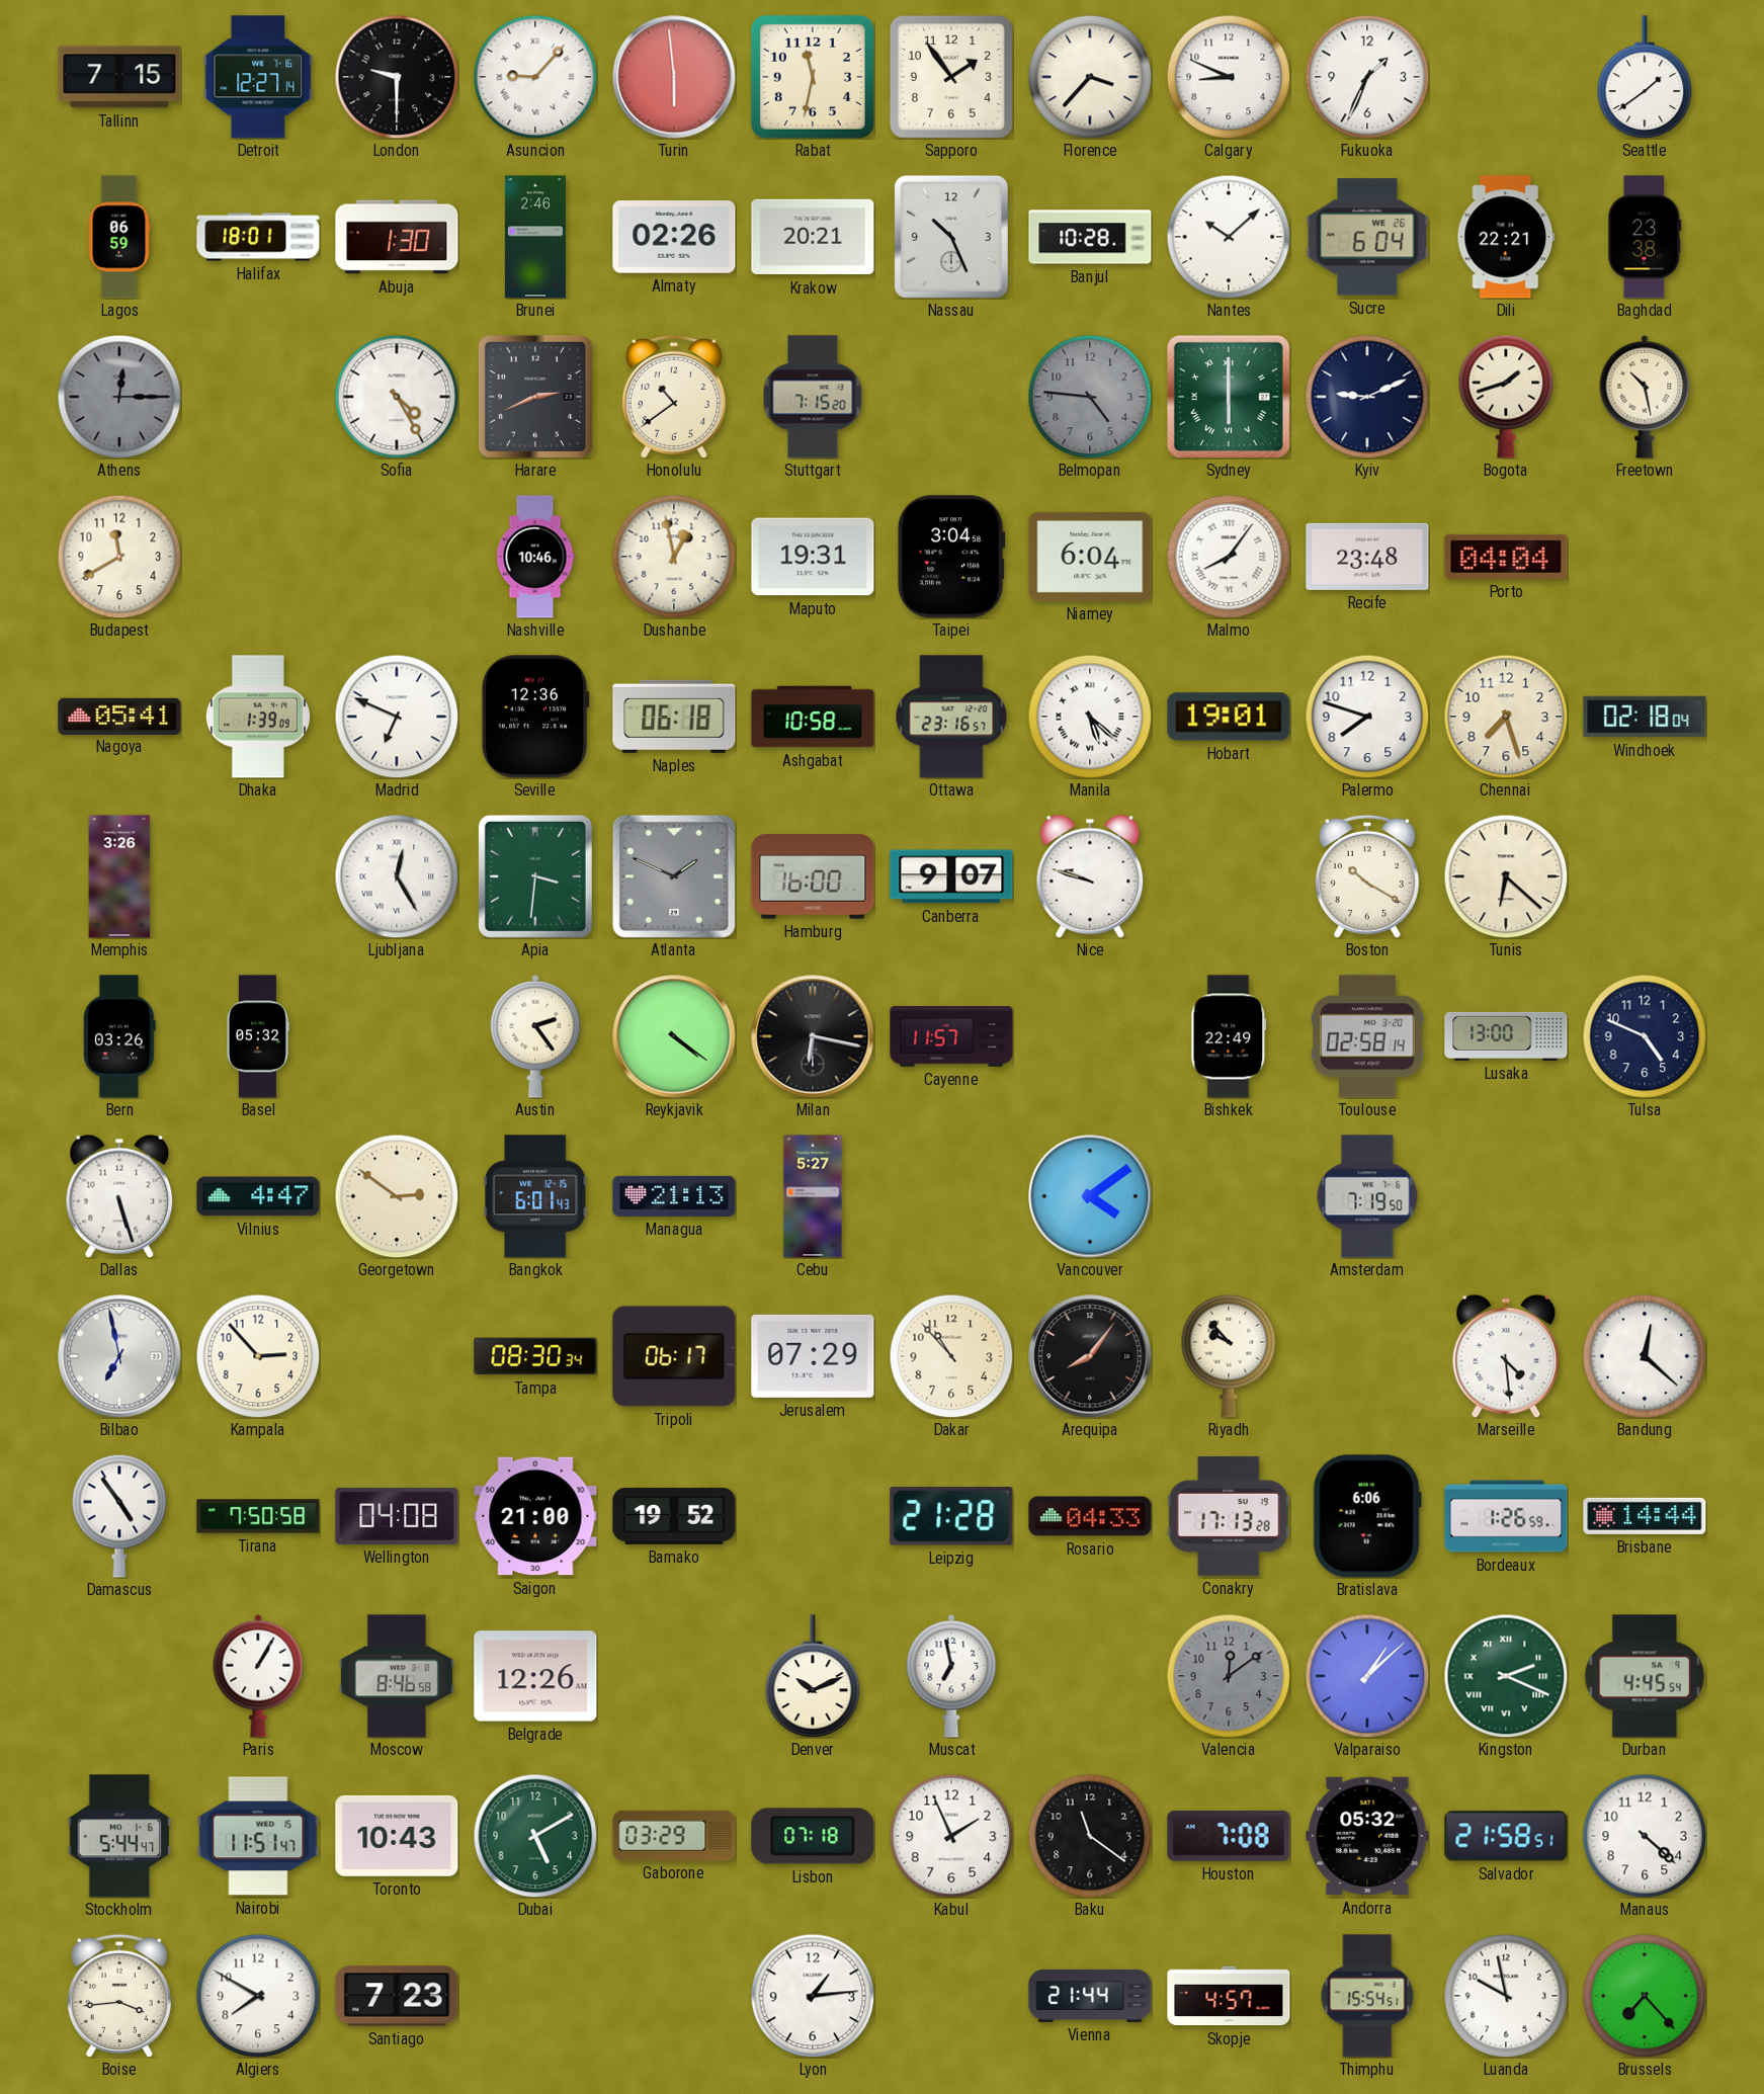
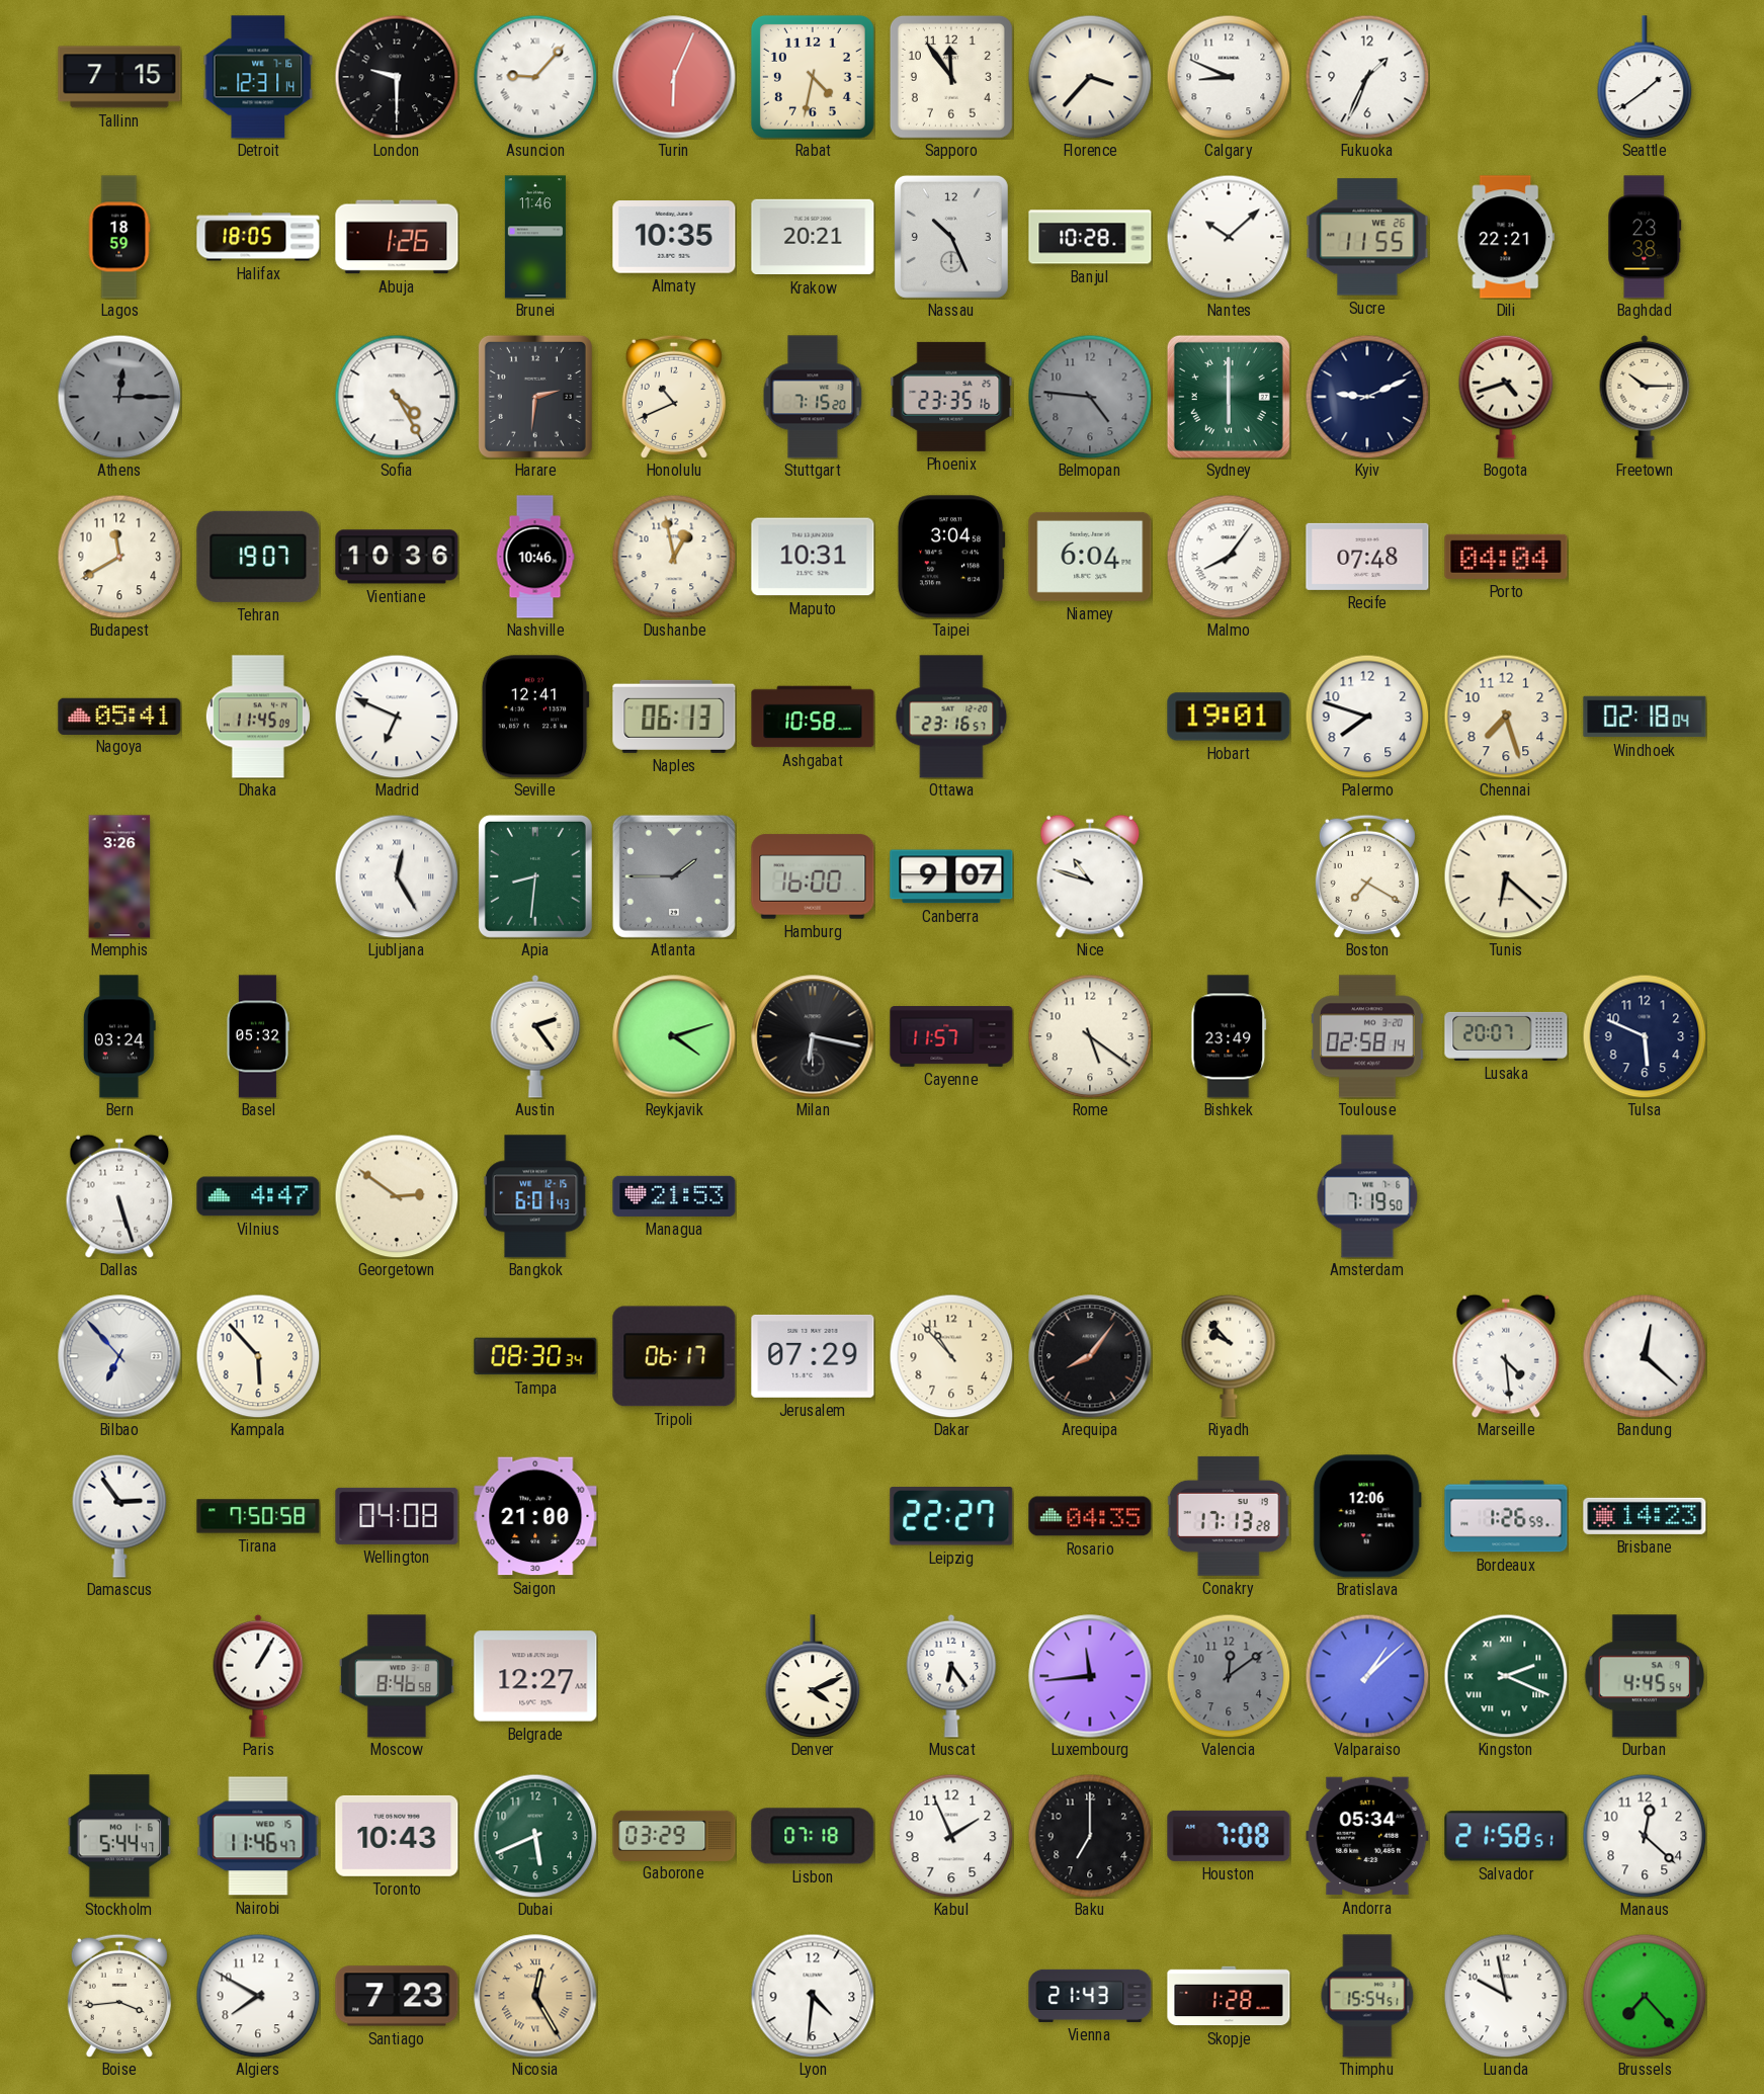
Detroit: 12:27 -> 12:31 (258, 77)
Turin: 5:59 -> 6:04 (674, 77)
Rabat: 11:32 -> 4:32 (813, 77)
Sapporo: 1:54 -> 11:54 (951, 77)
Lagos: 06:59 -> 18:59 (119, 237)
Halifax: 18:01 -> 18:05 (258, 237)
Abuja: 1:30 -> 1:26 (397, 237)
Brunei: 2:46 -> 11:46 (535, 237)
Almaty: 02:26 -> 10:35 (674, 237)
Sucre: 6:04 -> 11:55 (1367, 237)
Harare: 2:41 -> 2:31 (535, 397)
Honolulu: 10:39 -> 10:41 (674, 397)
Phoenix: none -> 23:35 (951, 397)
Bogota: 1:42 -> 4:42 (1506, 397)
Freetown: 10:28 -> 10:15 (1645, 397)
Tehran: none -> 19:07 (258, 557)
Vientiane: none -> 10:36 (397, 557)
Maputo: 19:31 -> 10:31 (813, 557)
Recife: 23:48 -> 07:48 (1367, 557)
Dhaka: 1:39 -> 11:45 (258, 717)
Seville: 12:36 -> 12:41 (535, 717)
Naples: 06:18 -> 06:13 (674, 717)
Manila: 5:22 -> none (1090, 717)
Apia: 3:31 -> 8:31 (535, 876)
Atlanta: 1:49 -> 1:45 (674, 876)
Nice: 9:48 -> 10:48 (1090, 876)
Boston: 10:20 -> 7:20 (1367, 876)
Bern: 03:26 -> 03:24 (119, 1036)
Reykjavik: 4:21 -> 4:12 (674, 1036)
Rome: none -> 5:21 (1090, 1036)
Bishkek: 22:49 -> 23:49 (1229, 1036)
Lusaka: 13:00 -> 20:07 (1506, 1036)
Tulsa: 4:49 -> 5:49 (1645, 1036)
Managua: 21:13 -> 21:53 (674, 1196)
Cebu: 5:27 -> none (813, 1196)
Vancouver: 4:09 -> none (1090, 1196)
Bilbao: 6:58 -> 6:53 (119, 1356)
Kampala: 2:53 -> 5:53 (258, 1356)
Damascus: 4:54 -> 2:54 (119, 1516)
Bamako: 19:52 -> none (674, 1516)
Leipzig: 21:28 -> 22:27 (951, 1516)
Rosario: 04:33 -> 04:35 (1090, 1516)
Bratislava: 6:06 -> 12:06 (1367, 1516)
Brisbane: 14:44 -> 14:23 (1645, 1516)
Belgrade: 12:26 -> 12:27 (535, 1676)
Denver: 10:11 -> 4:11 (813, 1676)
Muscat: 6:58 -> 6:24 (951, 1676)
Luxembourg: none -> 11:44 (1090, 1676)
Nairobi: 11:51 -> 11:46 (258, 1836)
Dubai: 5:10 -> 5:41 (535, 1836)
Baku: 11:21 -> 7:00 (1090, 1836)
Andorra: 05:32 -> 05:34 (1367, 1836)
Manaus: 4:22 -> 12:22 (1645, 1836)
Nicosia: none -> 12:25 (535, 1996)
Lyon: 1:14 -> 4:31 (813, 1996)
Vienna: 21:44 -> 21:43 (1090, 1996)
Skopje: 4:57 -> 1:28 (1229, 1996)
